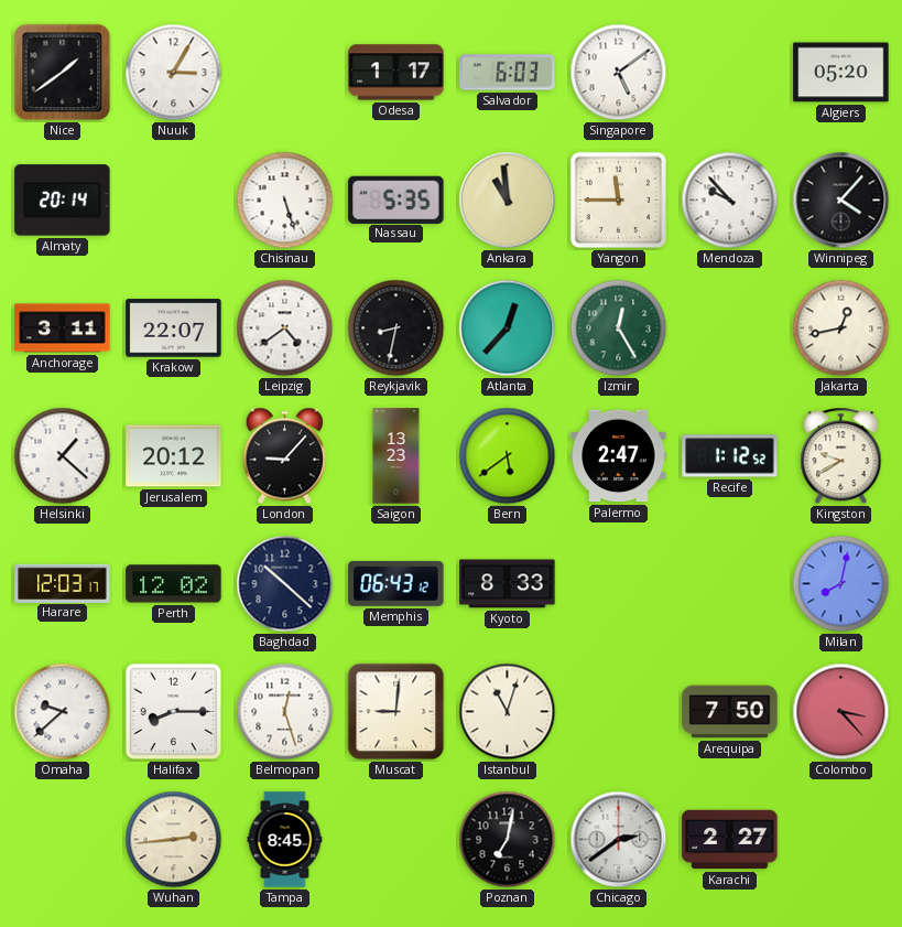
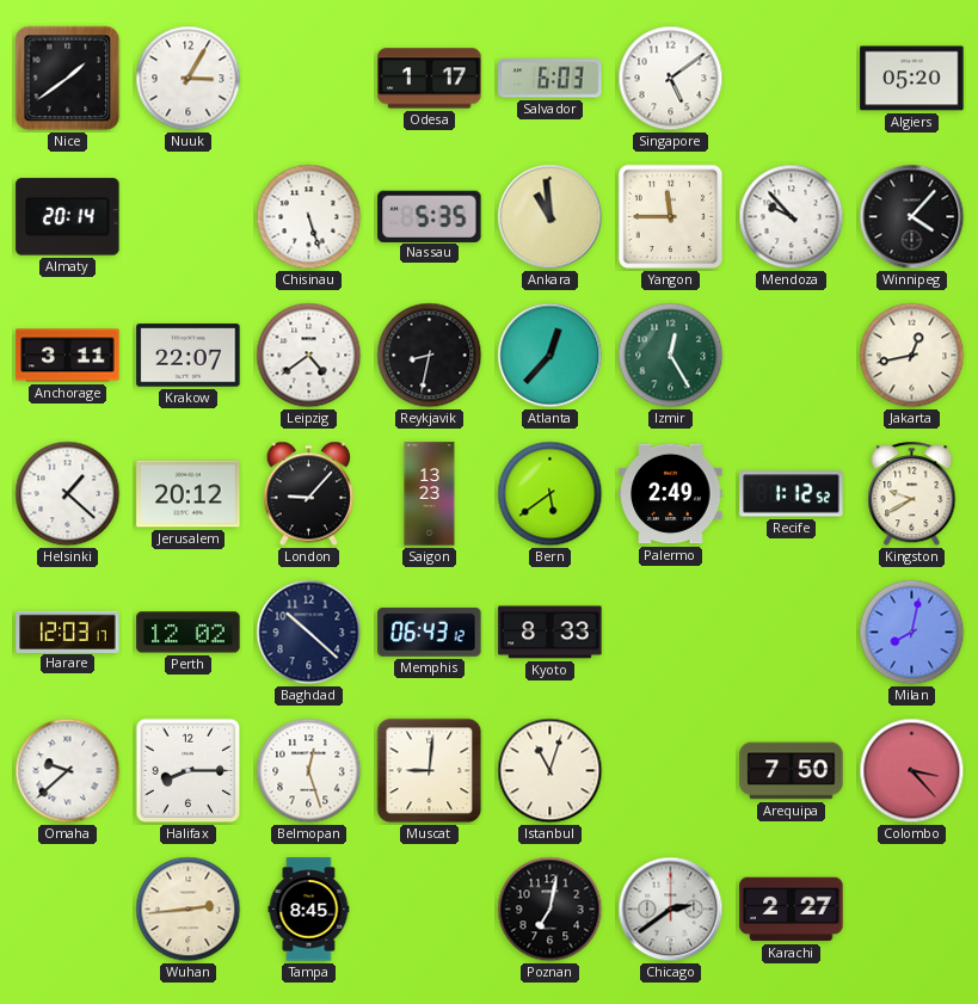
Palermo: 2:47 -> 2:49 (671, 494)
